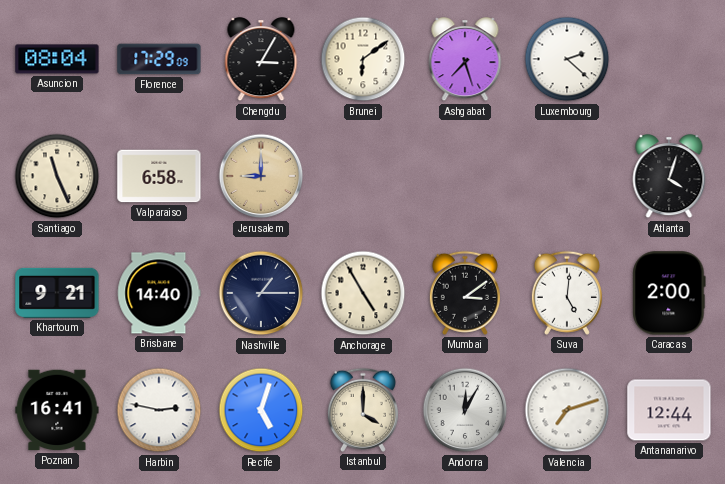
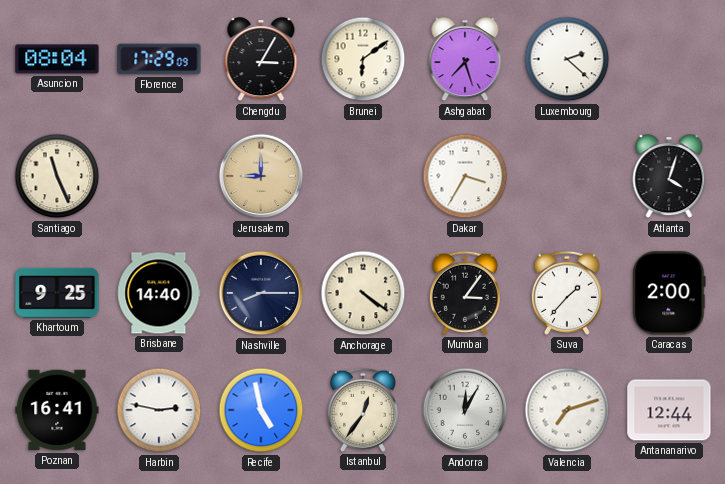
Valparaiso: 6:58 -> none (159, 176)
Dakar: none -> 3:35 (465, 176)
Khartoum: 9:21 -> 9:25 (57, 293)
Nashville: 1:15 -> 8:15 (261, 293)
Anchorage: 4:55 -> 4:21 (363, 293)
Mumbai: 3:09 -> 3:06 (465, 293)
Suva: 5:01 -> 1:37 (567, 293)
Recife: 5:03 -> 4:58 (261, 410)
Istanbul: 4:00 -> 12:36 (363, 410)
